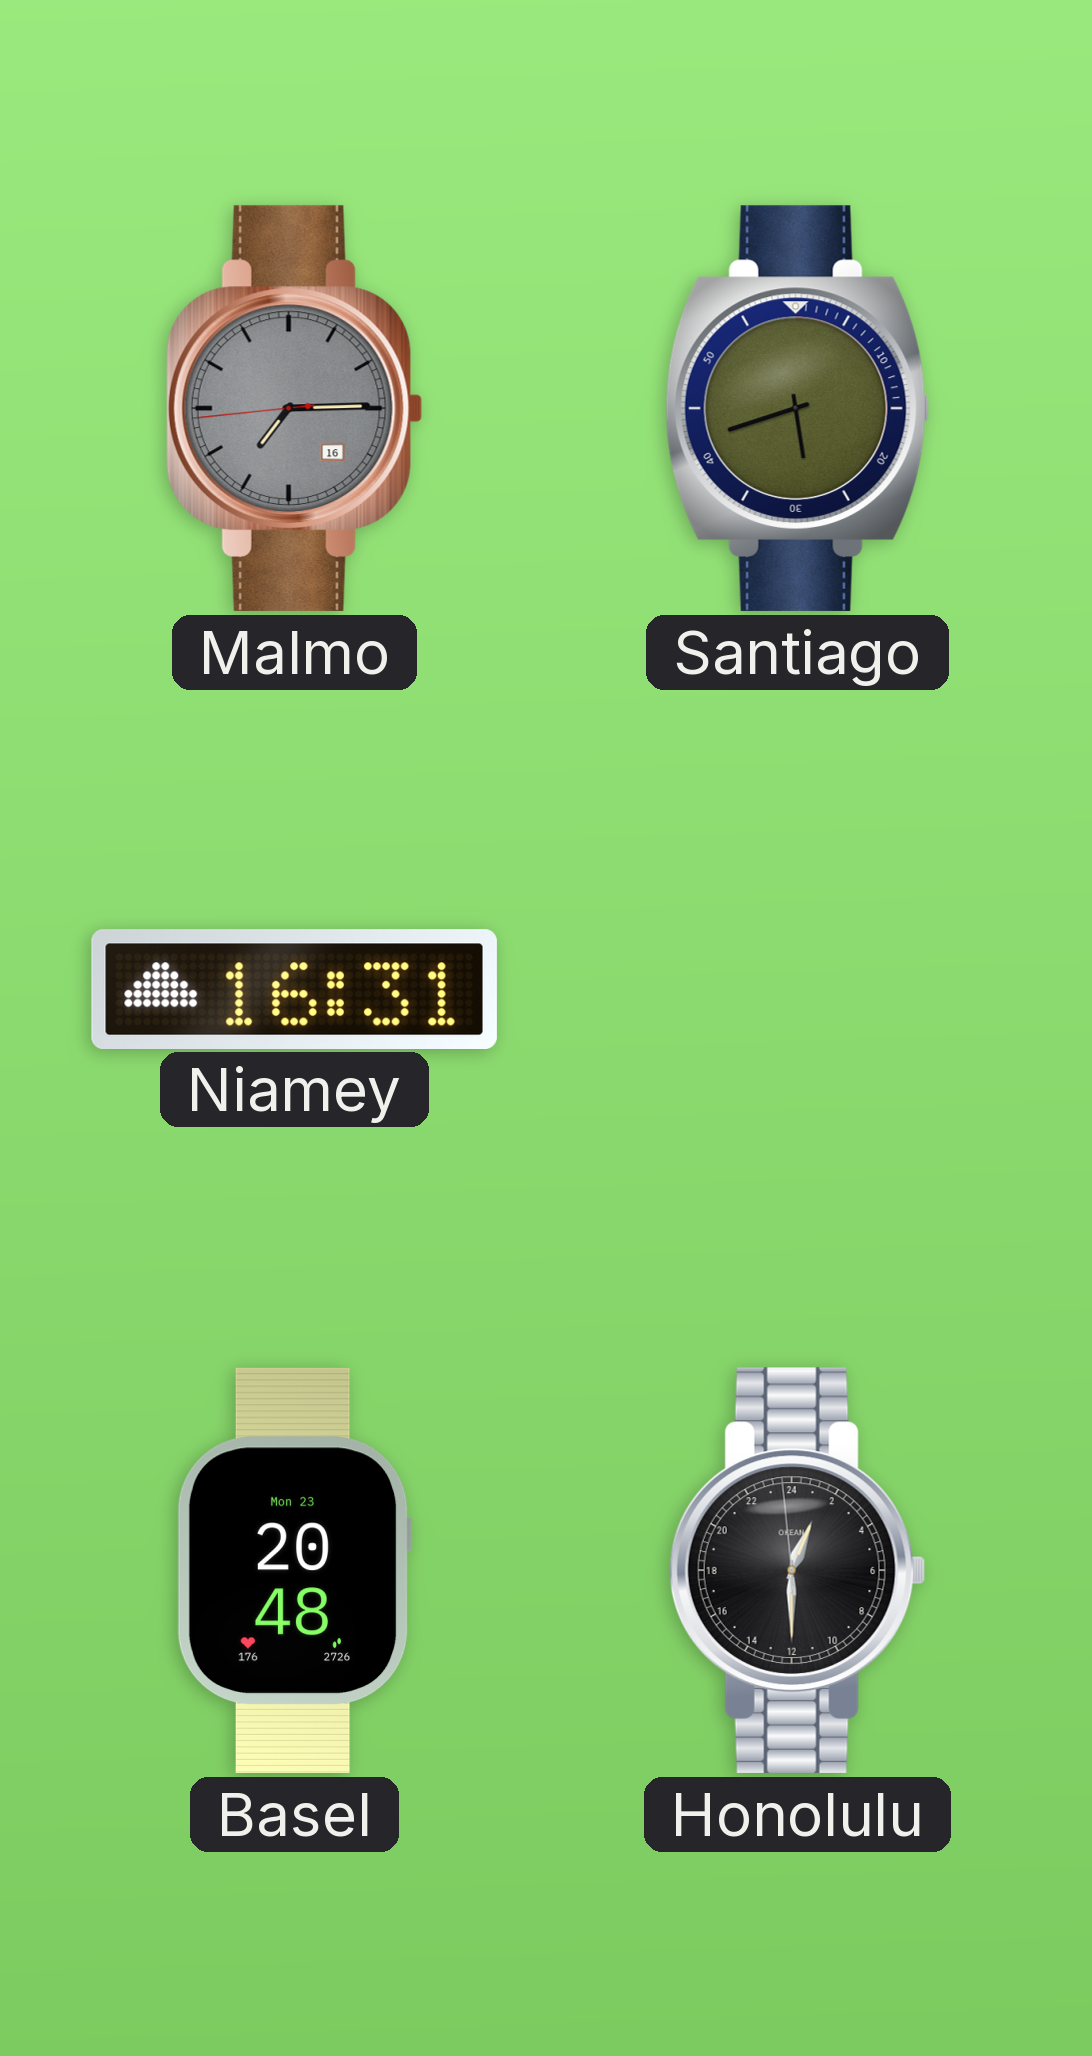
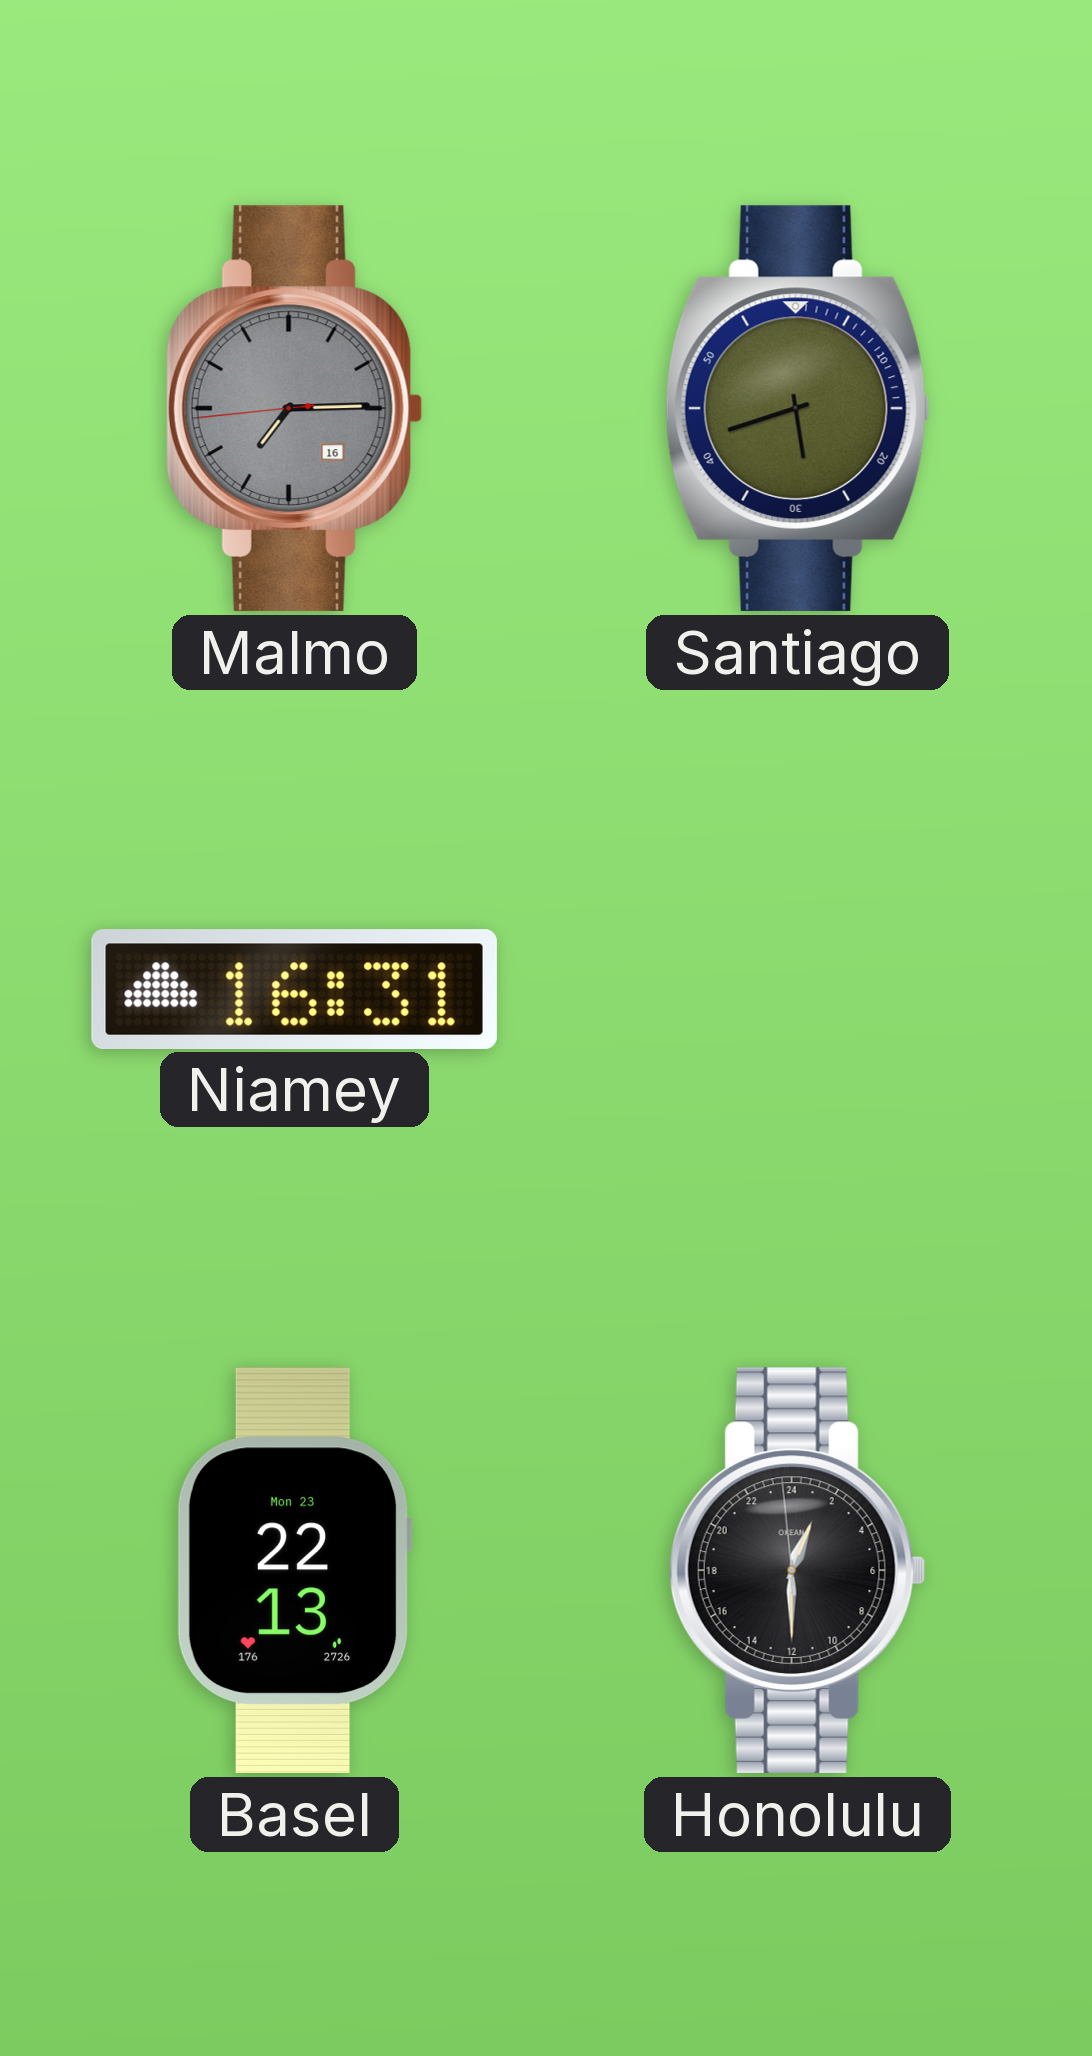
Basel: 20:48 -> 22:13 (294, 1570)
